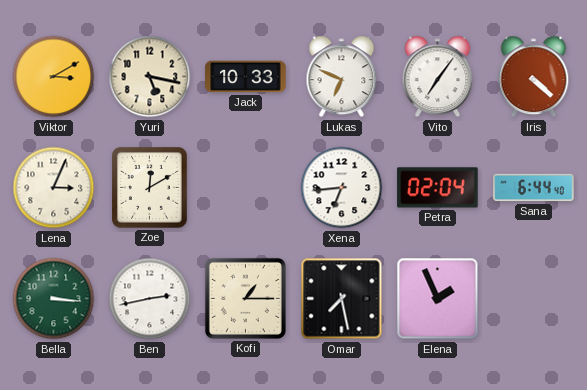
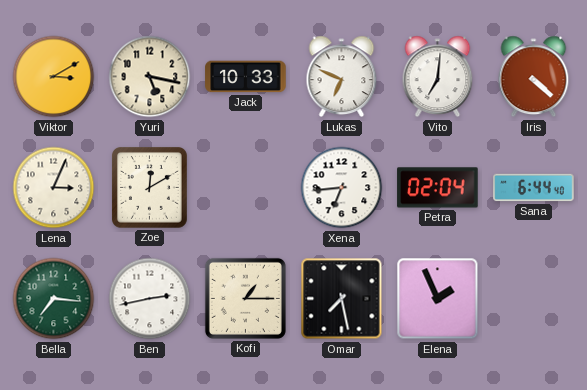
Vito: 7:06 -> 7:01 (438, 77)
Bella: 3:16 -> 7:16 (54, 299)
